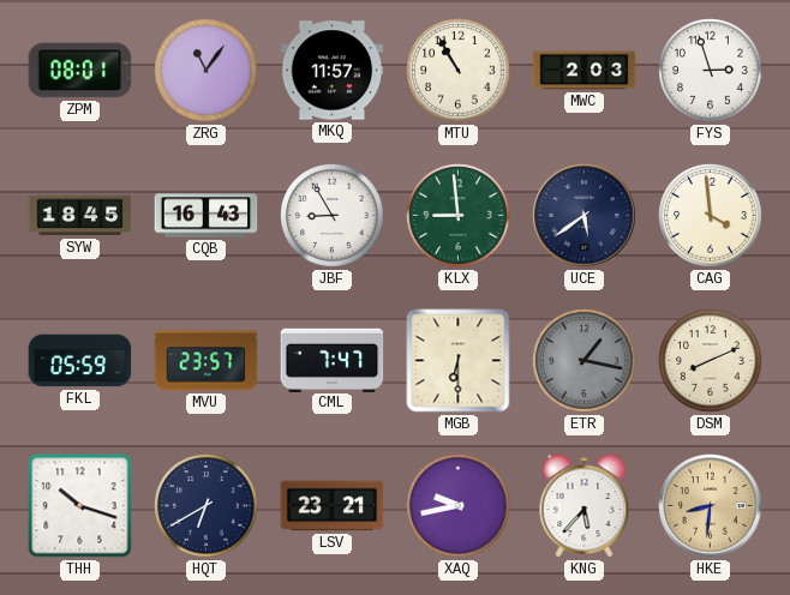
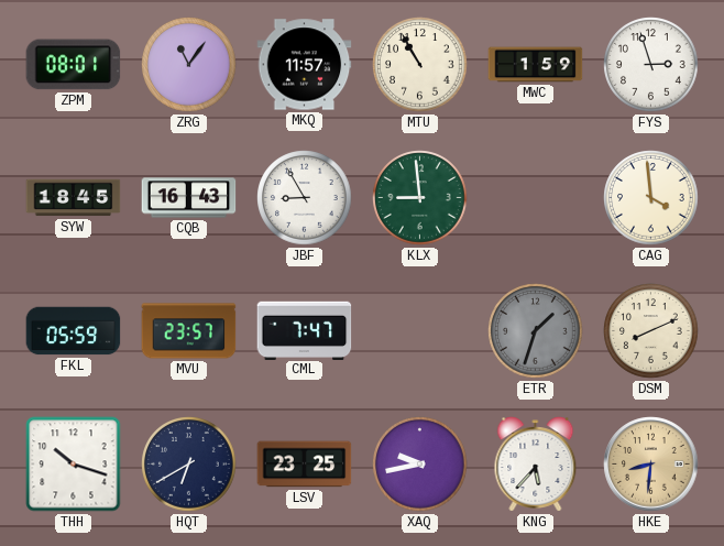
MWC: 2:03 -> 1:59 (536, 65)
UCE: 5:39 -> none (585, 216)
MGB: 6:30 -> none (459, 361)
ETR: 1:17 -> 1:33 (536, 331)
LSV: 23:21 -> 23:25 (305, 465)
